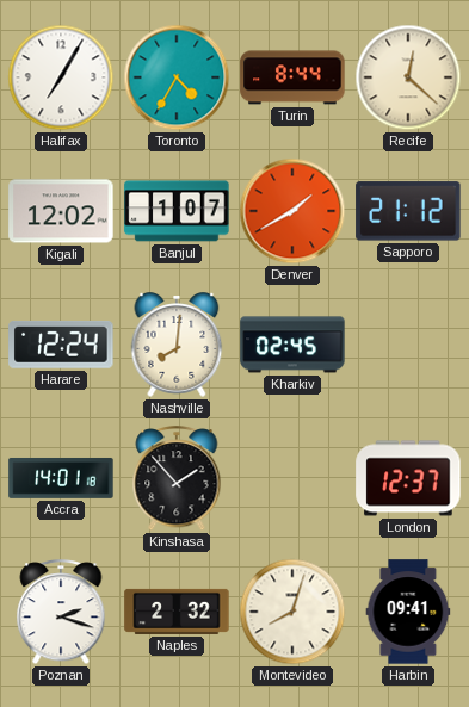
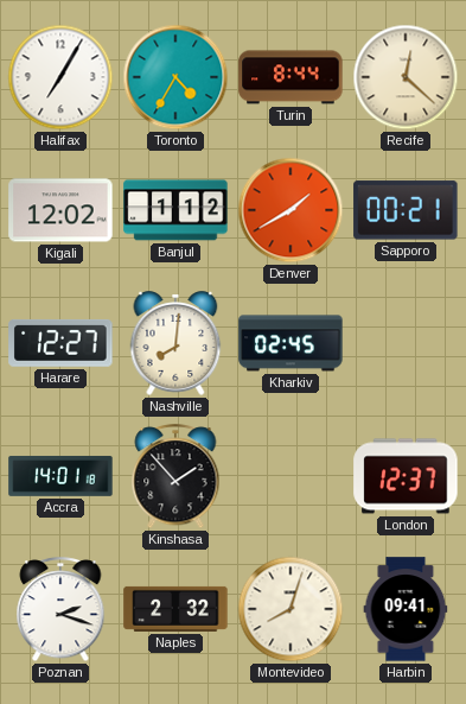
Banjul: 1:07 -> 1:12 (175, 210)
Sapporo: 21:12 -> 00:21 (406, 210)
Harare: 12:24 -> 12:27 (60, 343)
